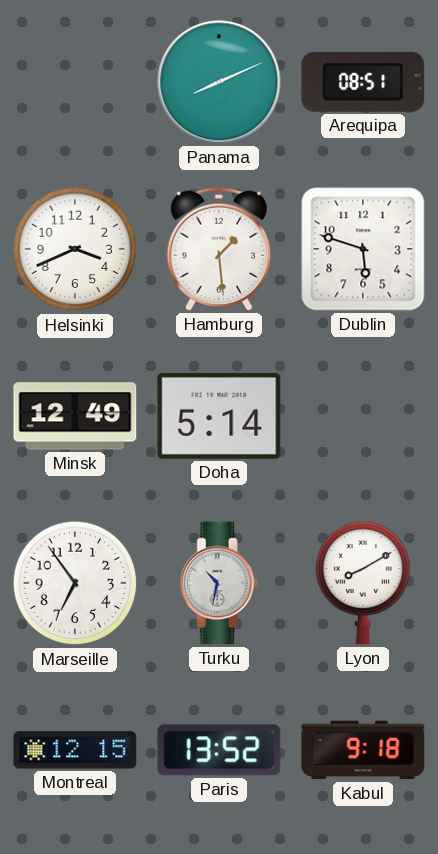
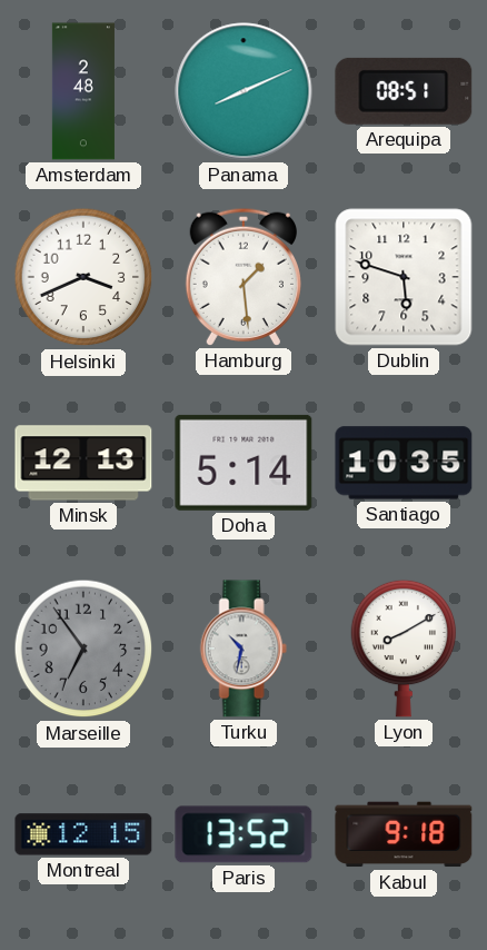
Amsterdam: none -> 2:48 (83, 91)
Minsk: 12:49 -> 12:13 (83, 463)
Santiago: none -> 10:35 (404, 463)
Marseille dial: white -> grey (83, 649)
